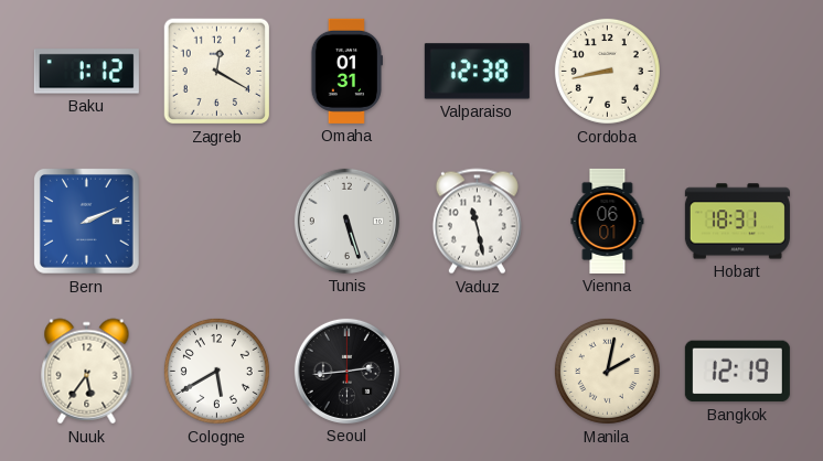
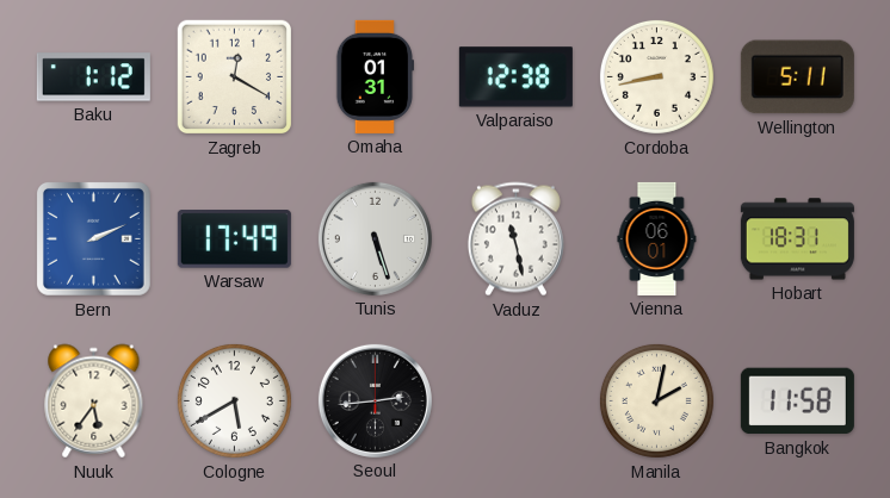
Wellington: none -> 5:11 (797, 77)
Warsaw: none -> 17:49 (234, 239)
Bangkok: 12:19 -> 11:58 (797, 401)
